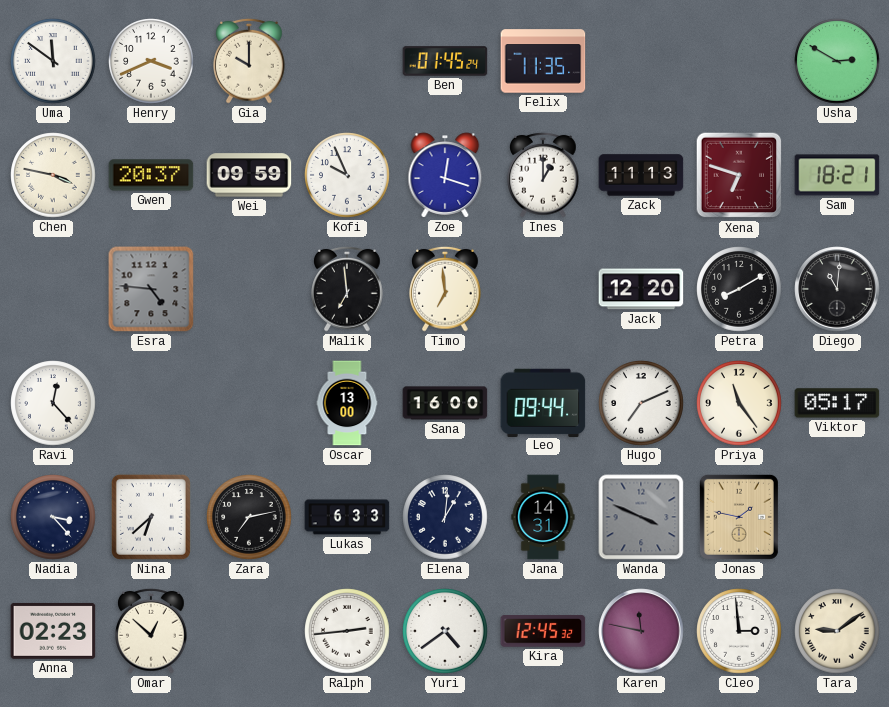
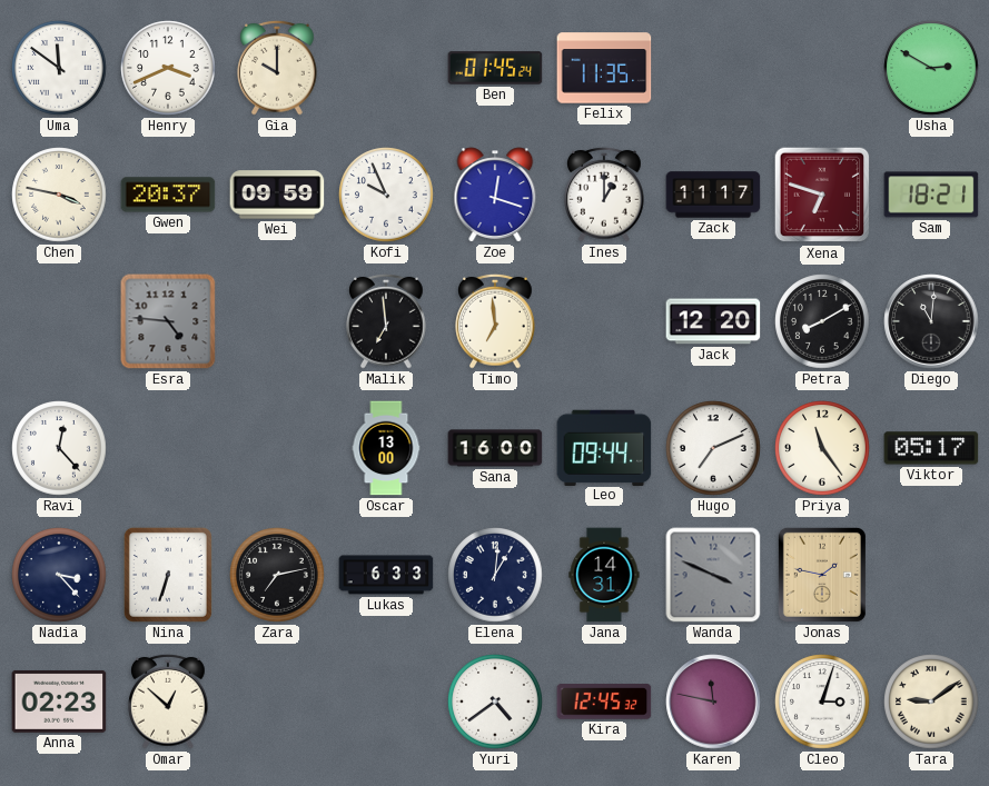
Zack: 11:13 -> 11:17 (713, 195)
Nina: 6:38 -> 6:33 (168, 575)
Ralph: 2:44 -> none (347, 631)
Cleo: 2:59 -> 3:03 (822, 702)
